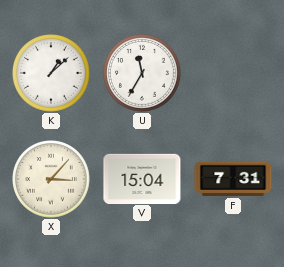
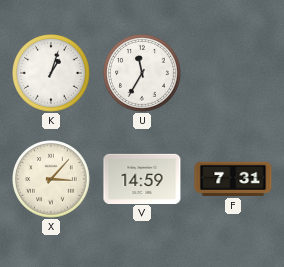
K: 1:08 -> 1:03 (52, 74)
V: 15:04 -> 14:59 (142, 178)
